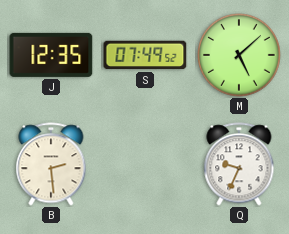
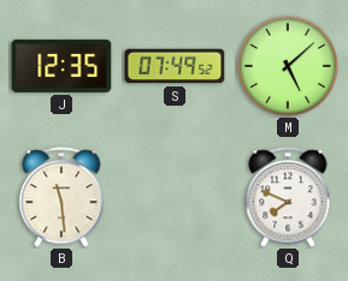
B: 2:29 -> 11:29 (61, 197)
Q: 9:34 -> 7:49 (288, 197)
